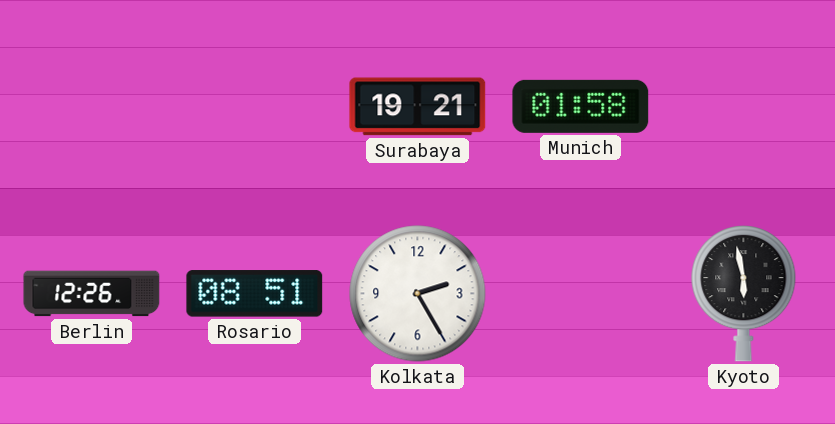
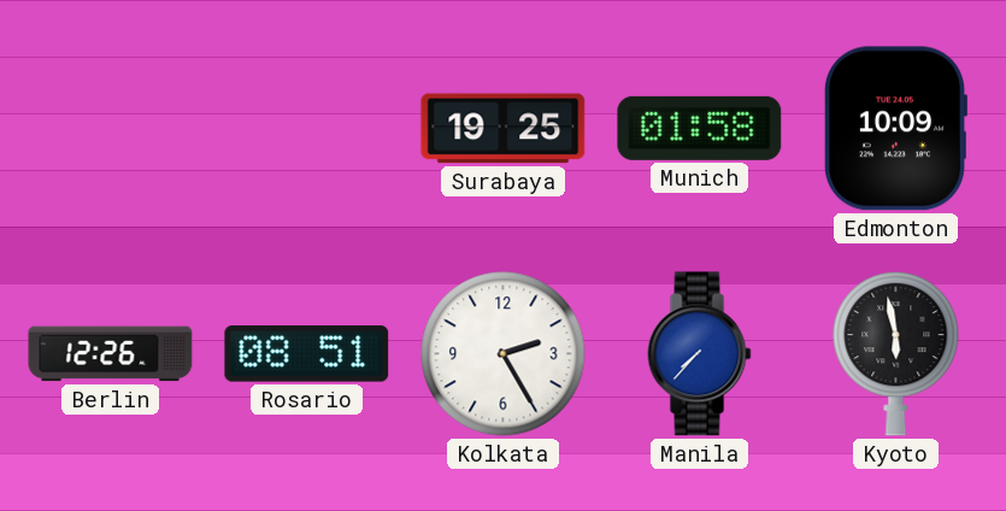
Surabaya: 19:21 -> 19:25 (504, 129)
Edmonton: none -> 10:09 (895, 129)
Manila: none -> 7:37 (700, 354)
